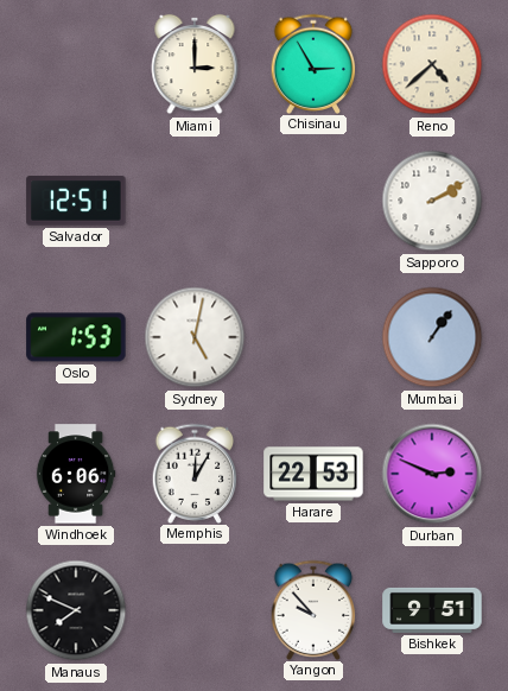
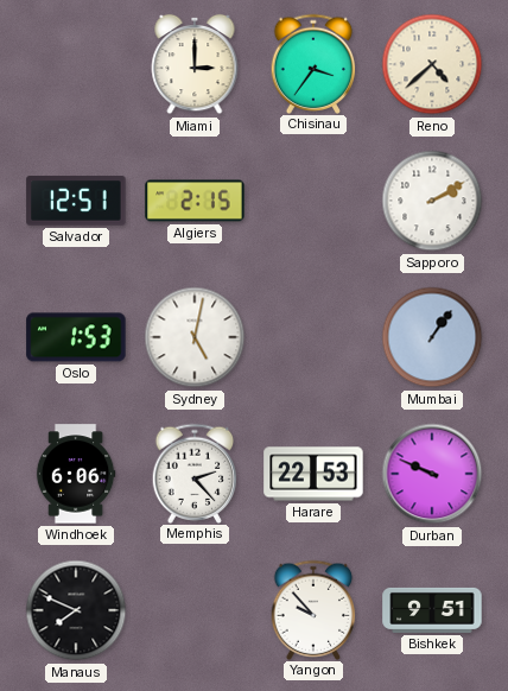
Chisinau: 2:55 -> 3:36 (313, 63)
Algiers: none -> 2:15 (195, 201)
Memphis: 12:05 -> 2:23 (195, 473)
Durban: 2:49 -> 9:49 (432, 474)
